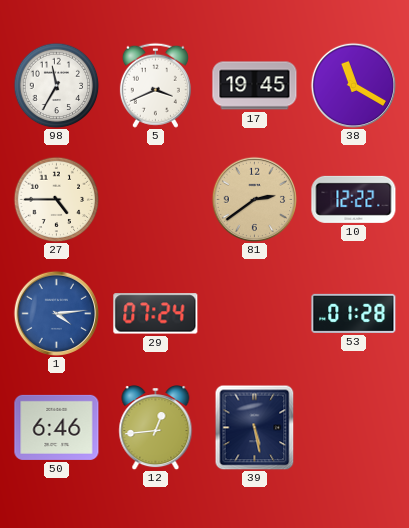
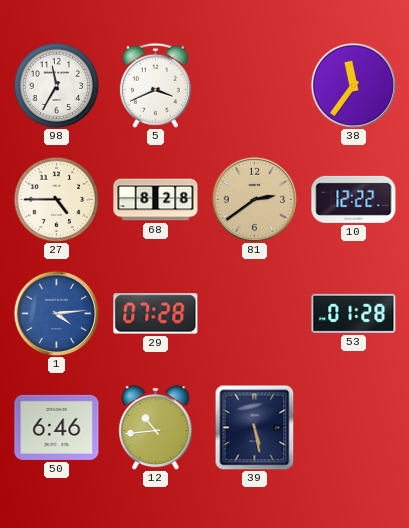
17: 19:45 -> none (255, 86)
38: 11:20 -> 11:36 (353, 85)
68: none -> 8:28 (156, 200)
29: 07:24 -> 07:28 (156, 314)
12: 12:44 -> 10:44 (156, 428)
